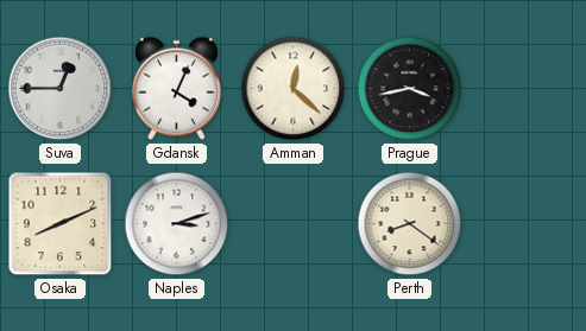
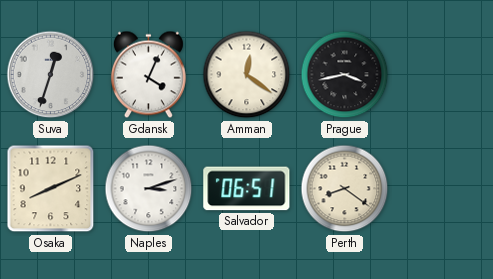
Suva: 12:45 -> 12:33 (51, 75)
Amman: 12:22 -> 12:21 (247, 75)
Salvador: none -> 06:51 (247, 189)
